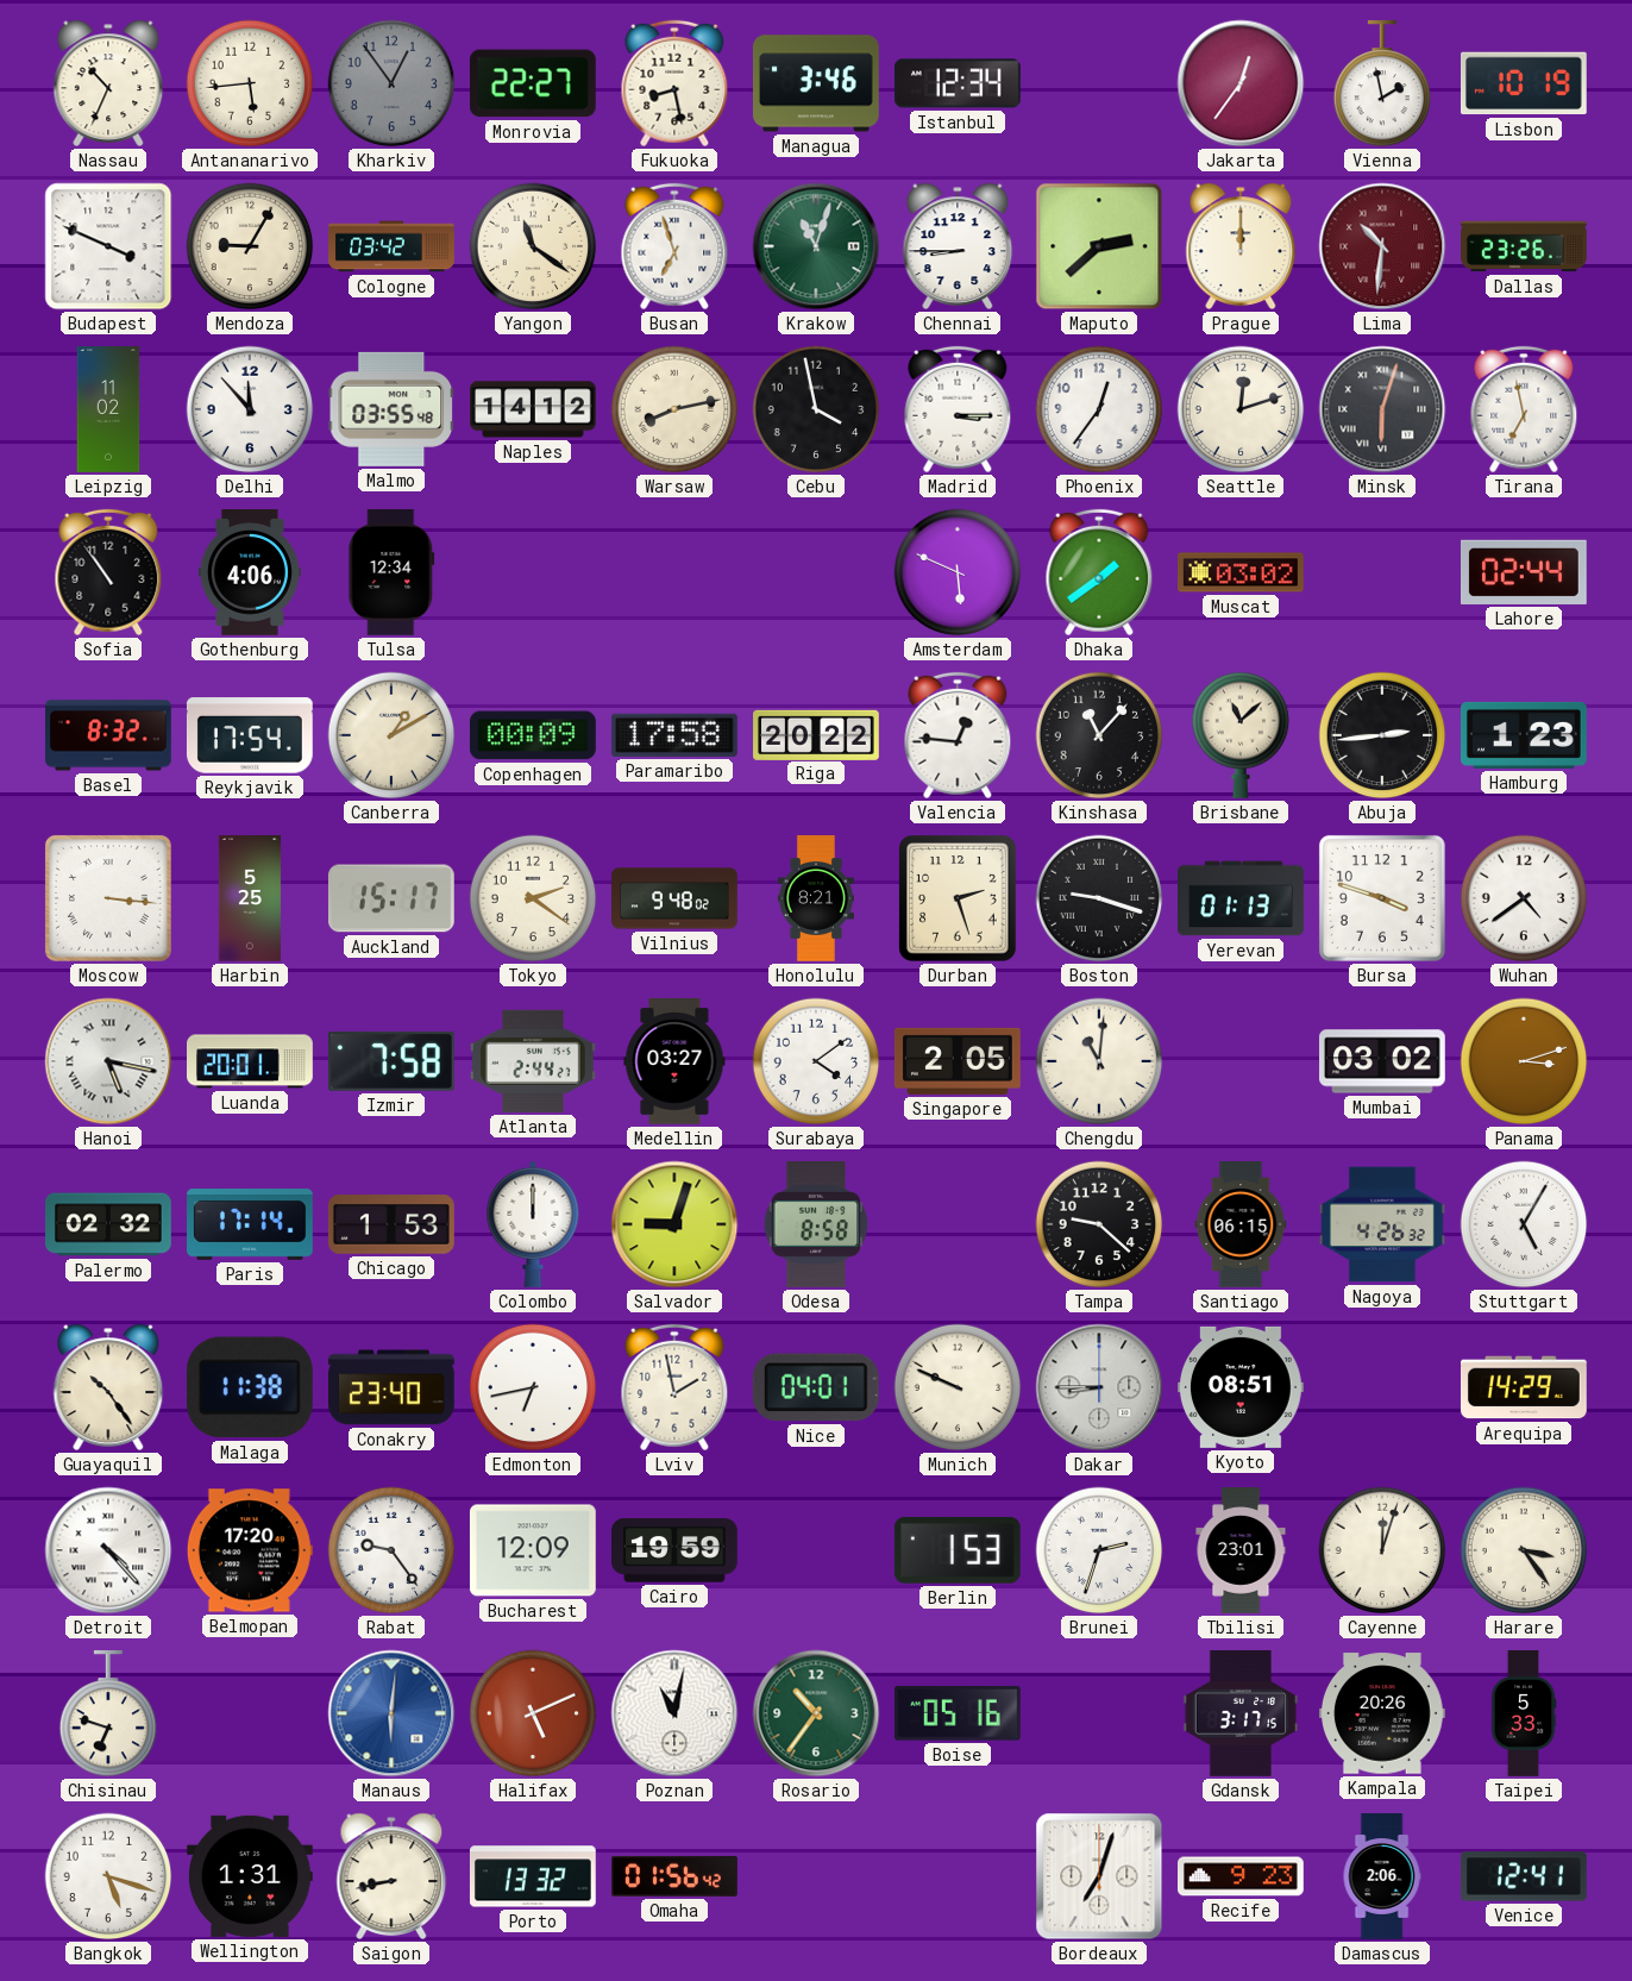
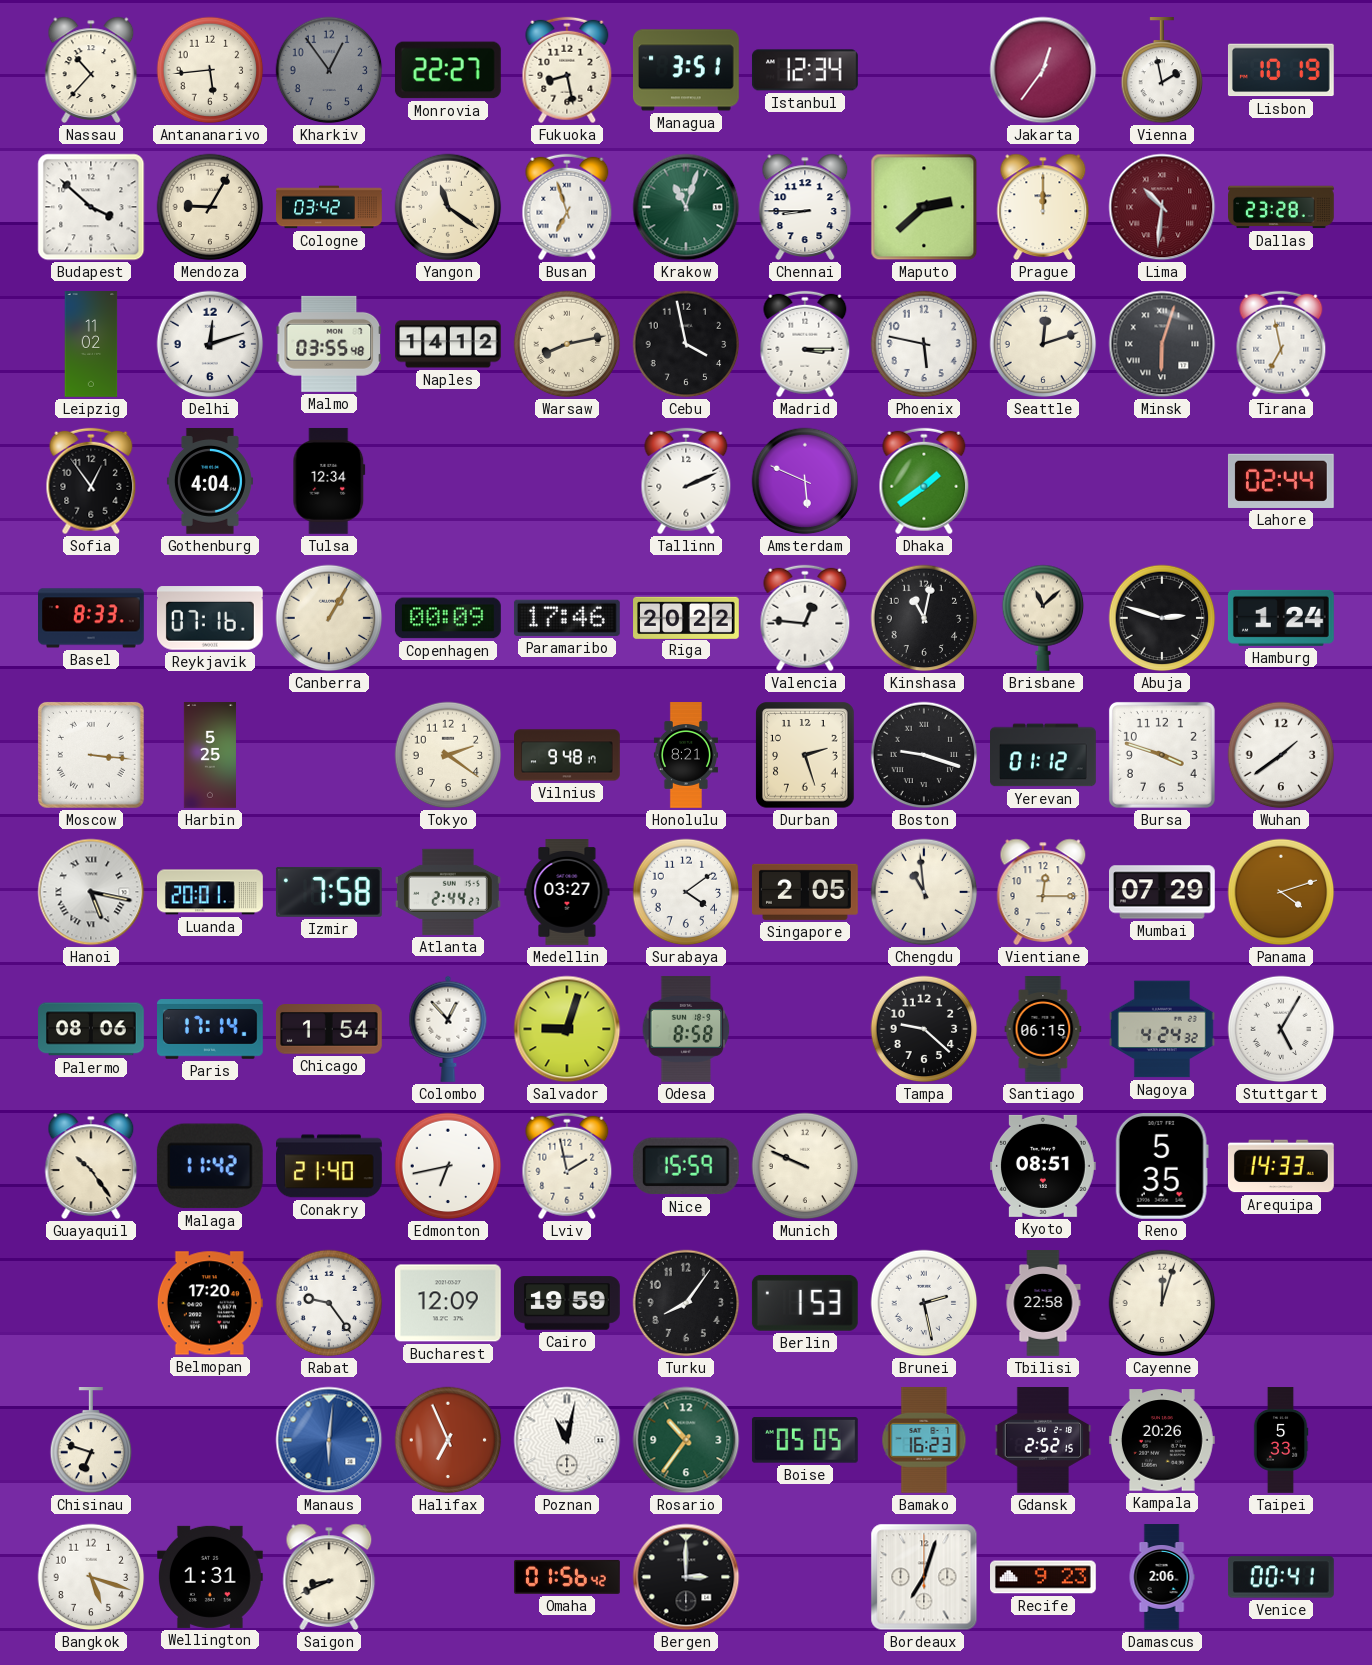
Nassau: 10:34 -> 10:37 (91, 70)
Managua: 3:46 -> 3:51 (686, 70)
Budapest: 3:49 -> 3:52 (91, 207)
Dallas: 23:26 -> 23:28 (1282, 207)
Delhi: 11:53 -> 12:12 (210, 344)
Phoenix: 12:36 -> 5:47 (924, 344)
Sofia: 10:54 -> 12:54 (91, 481)
Gothenburg: 4:06 -> 4:04 (210, 482)
Tallinn: none -> 2:11 (686, 481)
Muscat: 03:02 -> none (1242, 572)
Basel: 8:32 -> 8:33 (92, 618)
Reykjavik: 17:54 -> 07:16 (210, 618)
Canberra: 1:10 -> 1:05 (329, 618)
Paramaribo: 17:58 -> 17:46 (567, 618)
Kinshasa: 11:07 -> 11:02 (924, 618)
Abuja: 2:44 -> 2:48 (1162, 618)
Hamburg: 1:23 -> 1:24 (1281, 618)
Auckland: 15:17 -> none (391, 898)
Vilnius: 9:48:02 -> 9:48:17 (568, 755)
Yerevan: 01:13 -> 01:12 (1044, 755)
Wuhan: 4:39 -> 1:39 (1281, 755)
Chengdu: 11:01 -> 10:59 (924, 892)
Vientiane: none -> 12:15 (1043, 892)
Mumbai: 03:02 -> 07:29 (1163, 892)
Panama: 3:12 -> 4:12 (1281, 892)
Palermo: 02:32 -> 08:06 (92, 1029)
Chicago: 1:53 -> 1:54 (329, 1029)
Colombo: 12:00 -> 12:53 (448, 1029)
Nagoya: 4:26 -> 4:24 (1163, 1029)
Malaga: 11:38 -> 11:42 (210, 1166)
Conakry: 23:40 -> 21:40 (330, 1166)
Nice: 04:01 -> 15:59 (686, 1166)
Dakar: 8:45 -> none (1099, 1387)
Reno: none -> 5:35 (1162, 1166)
Arequipa: 14:29 -> 14:33 (1281, 1166)
Detroit: 4:23 -> none (108, 1550)
Turku: none -> 8:06 (686, 1303)
Brunei: 2:33 -> 2:28 (924, 1303)
Tbilisi: 23:01 -> 22:58 (1043, 1303)
Harare: 3:24 -> none (1524, 1550)
Halifax: 5:11 -> 6:56 (448, 1440)
Boise: 05:16 -> 05:05 (805, 1440)
Bamako: none -> 16:23 (924, 1440)
Gdansk: 3:17 -> 2:52 (1043, 1441)
Saigon: 8:43 -> 8:41 (329, 1577)
Porto: 13:32 -> none (533, 1876)
Bergen: none -> 3:00 (686, 1577)
Venice: 12:41 -> 00:41 (1281, 1577)
